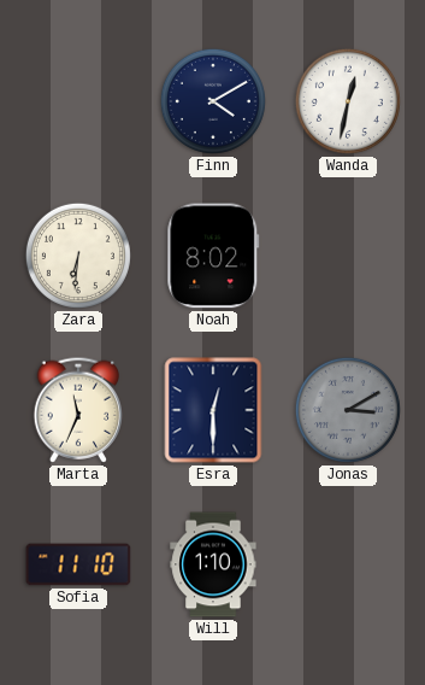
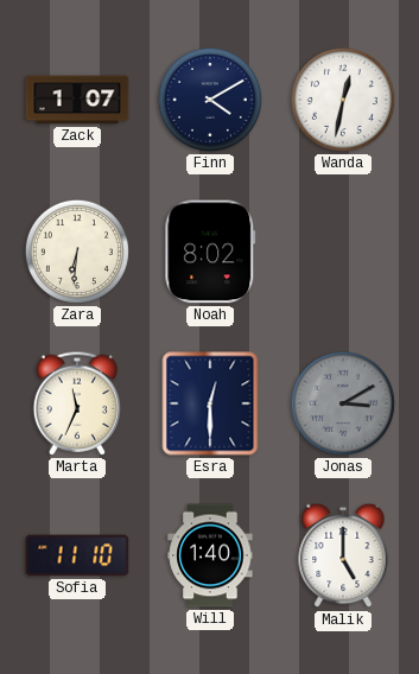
Zack: none -> 1:07 (77, 100)
Will: 1:10 -> 1:40 (210, 555)
Malik: none -> 5:00 (343, 555)
